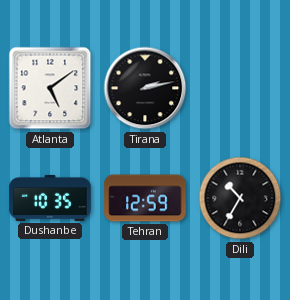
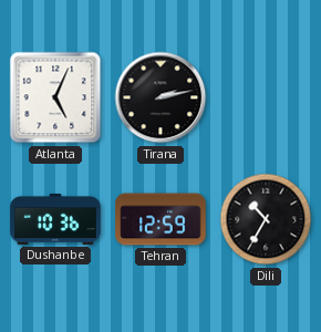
Atlanta: 5:09 -> 5:04 (55, 97)
Dushanbe: 10:35 -> 10:36 (55, 219)
